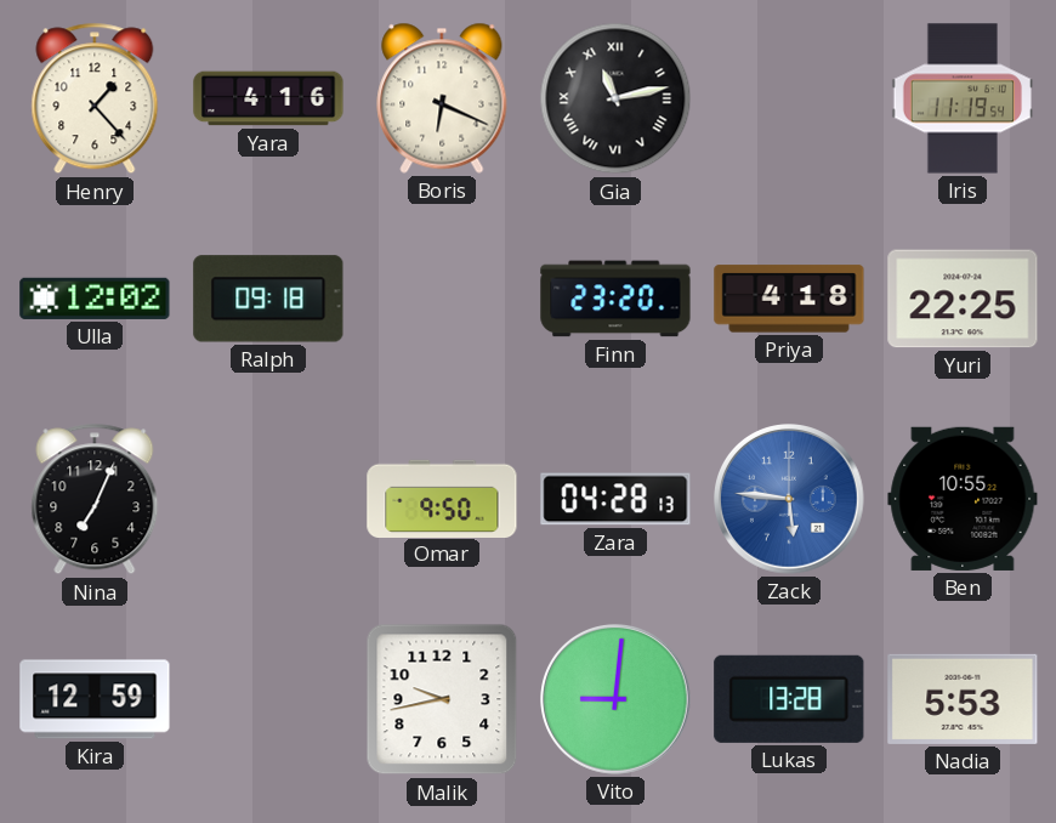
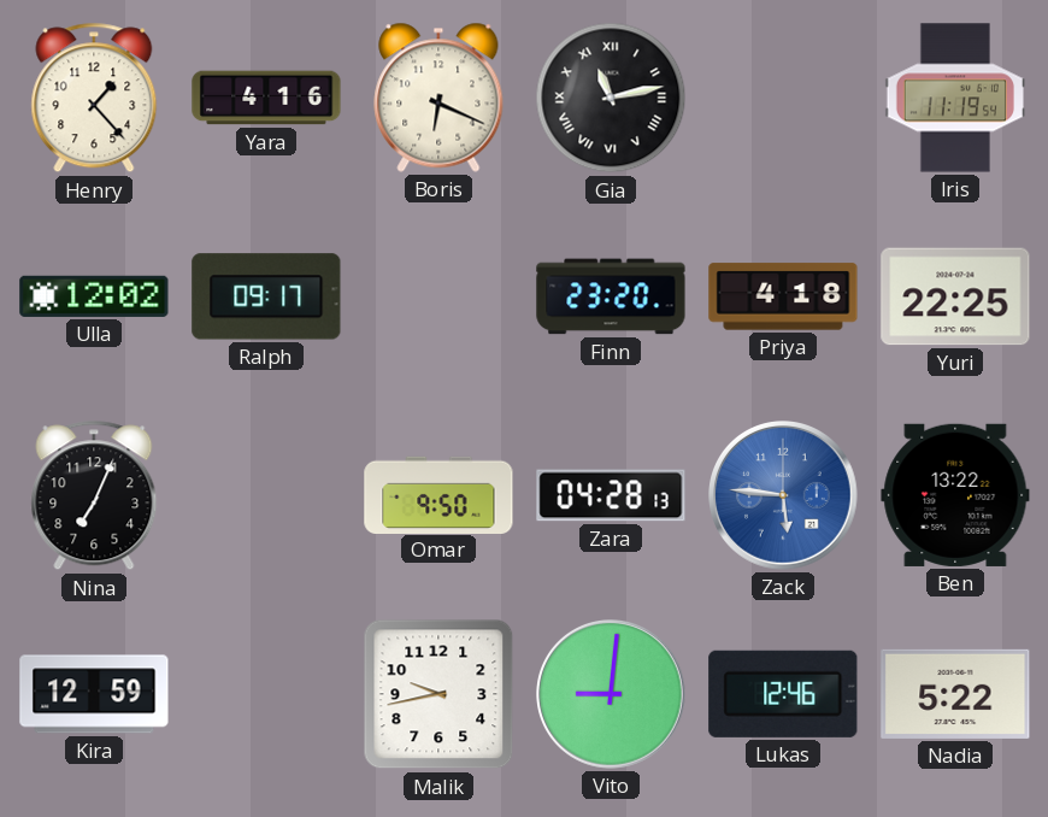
Ralph: 09:18 -> 09:17 (266, 296)
Ben: 10:55 -> 13:22 (955, 495)
Lukas: 13:28 -> 12:46 (783, 694)
Nadia: 5:53 -> 5:22 (955, 694)
